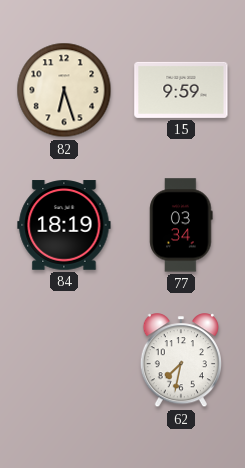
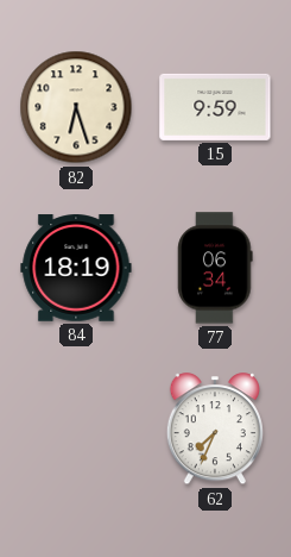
77: 03:34 -> 06:34 (215, 268)
62: 7:32 -> 7:34 (214, 430)
